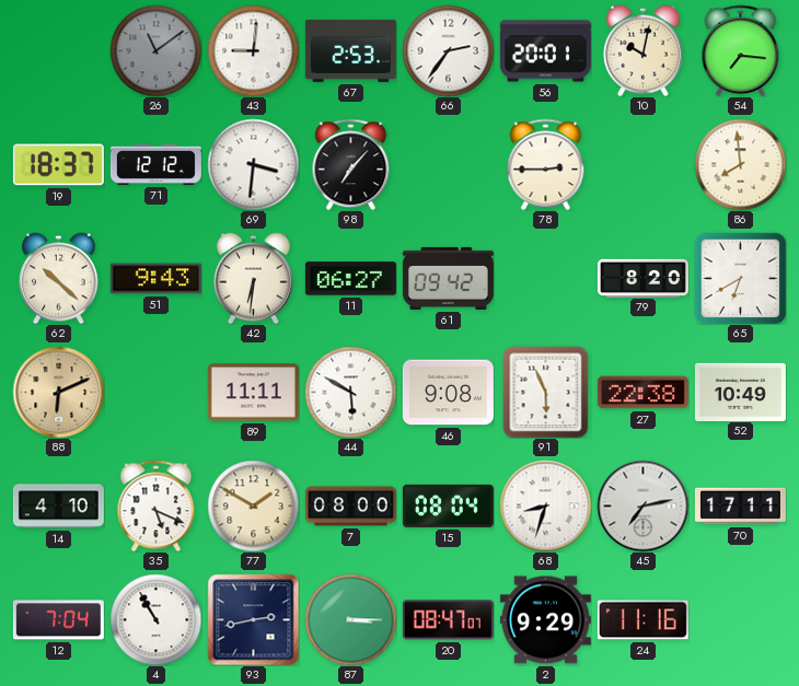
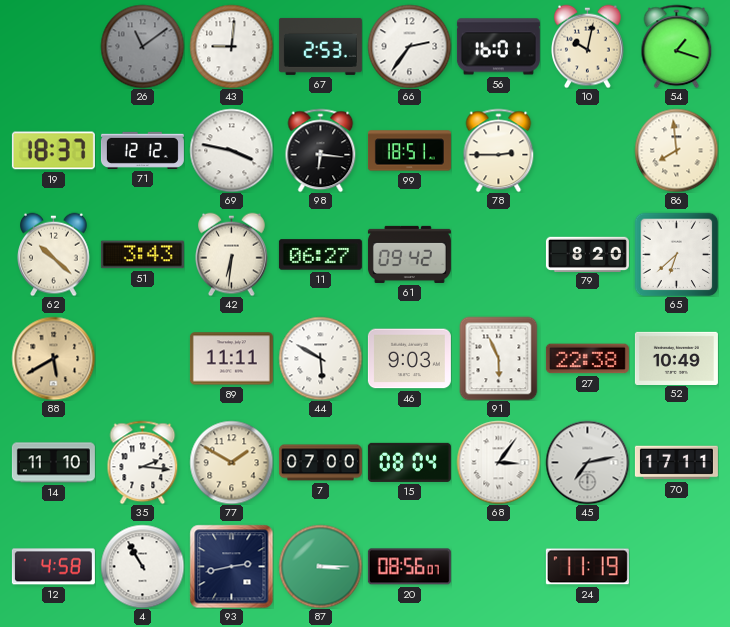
56: 20:01 -> 16:01 (498, 47)
54: 7:16 -> 1:18 (677, 46)
69: 3:31 -> 3:47 (231, 150)
98: 7:07 -> 6:16 (321, 150)
99: none -> 18:51 (409, 151)
51: 9:43 -> 3:43 (142, 255)
65: 6:40 -> 6:38 (676, 254)
88: 6:11 -> 5:40 (53, 358)
46: 9:08 -> 9:03 (409, 359)
14: 4:10 -> 11:10 (53, 463)
35: 5:19 -> 2:16 (143, 462)
7: 08:00 -> 07:00 (320, 463)
68: 8:33 -> 3:06 (498, 462)
12: 7:04 -> 4:58 (53, 567)
20: 08:47 -> 08:56 (409, 567)
2: 9:29 -> none (545, 620)
24: 11:16 -> 11:19 (587, 567)
